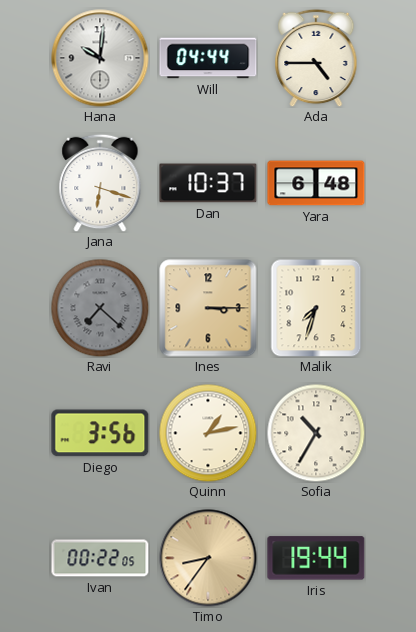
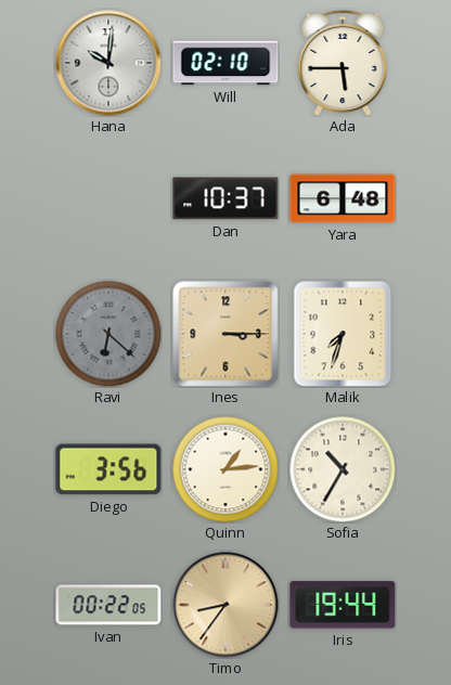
Will: 04:44 -> 02:10 (225, 63)
Ada: 4:45 -> 5:45 (343, 63)
Jana: 6:18 -> none (100, 183)
Ravi: 7:22 -> 6:22 (108, 334)
Quinn: 1:13 -> 1:14 (225, 469)
